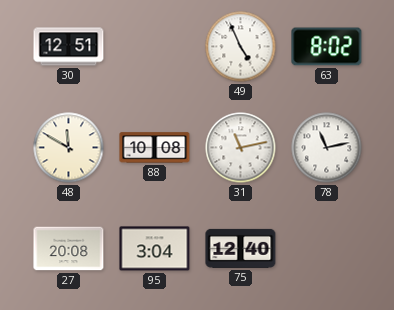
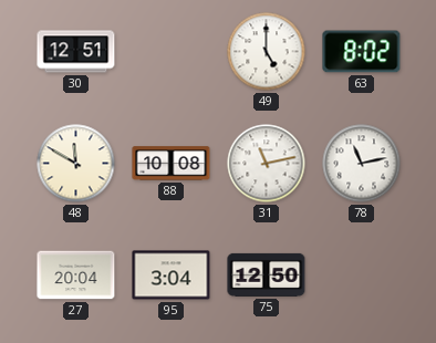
49: 4:56 -> 5:00 (267, 52)
27: 20:08 -> 20:04 (76, 276)
75: 12:40 -> 12:50 (267, 274)
